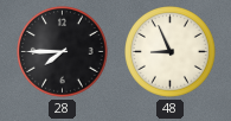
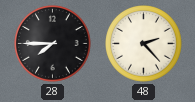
48: 8:56 -> 2:23 (144, 44)
